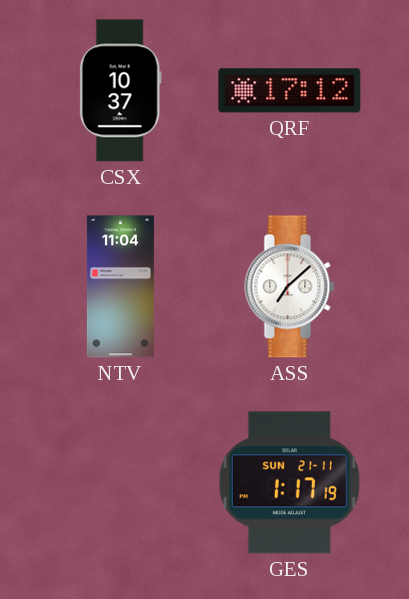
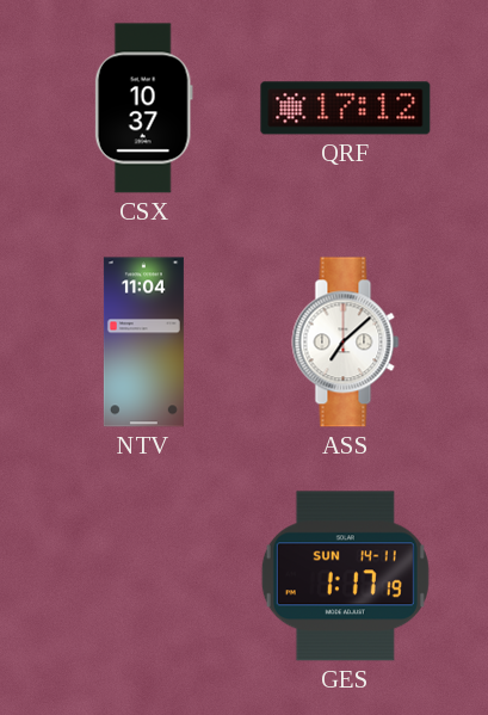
GES date: SUN 21-11 -> SUN 14-11 (345, 577)
